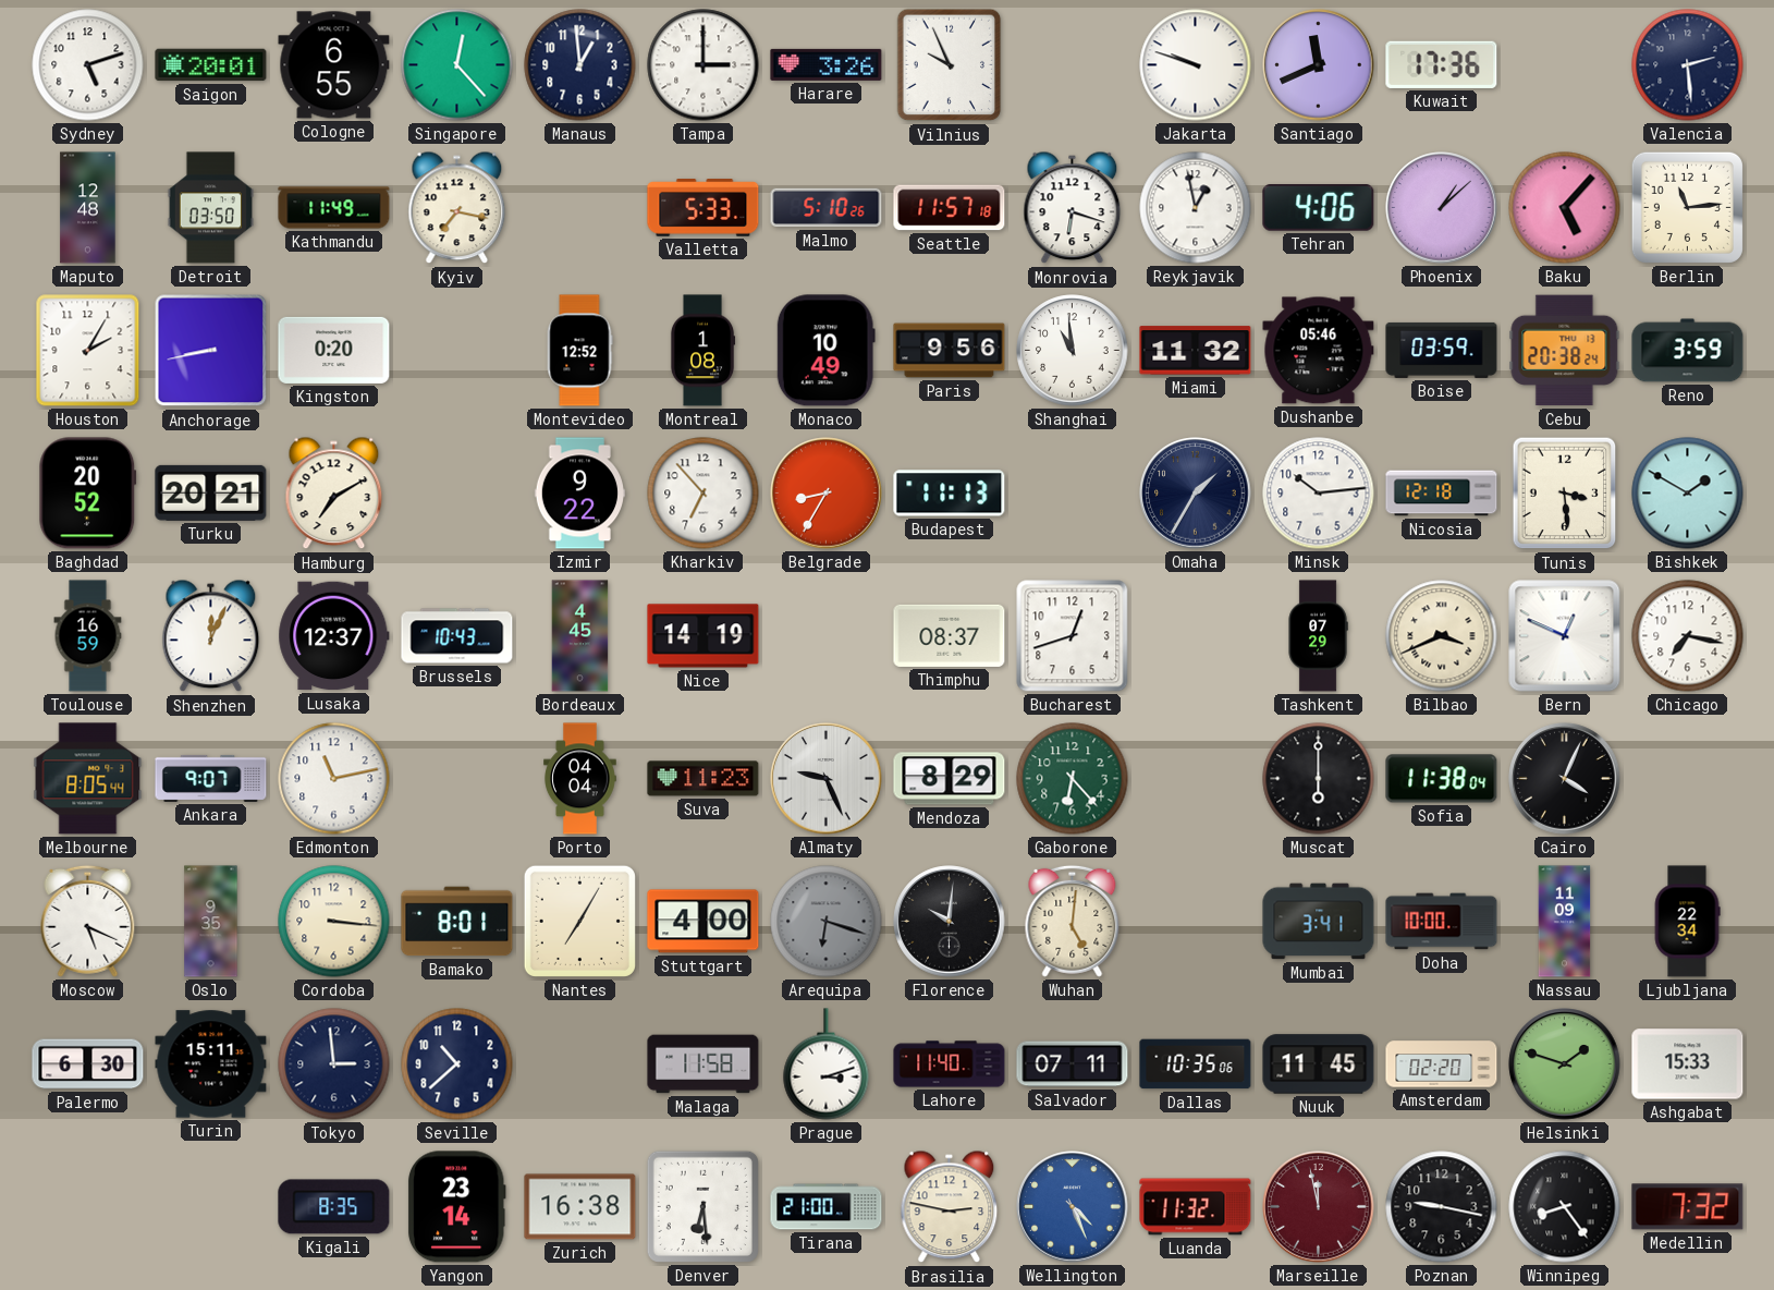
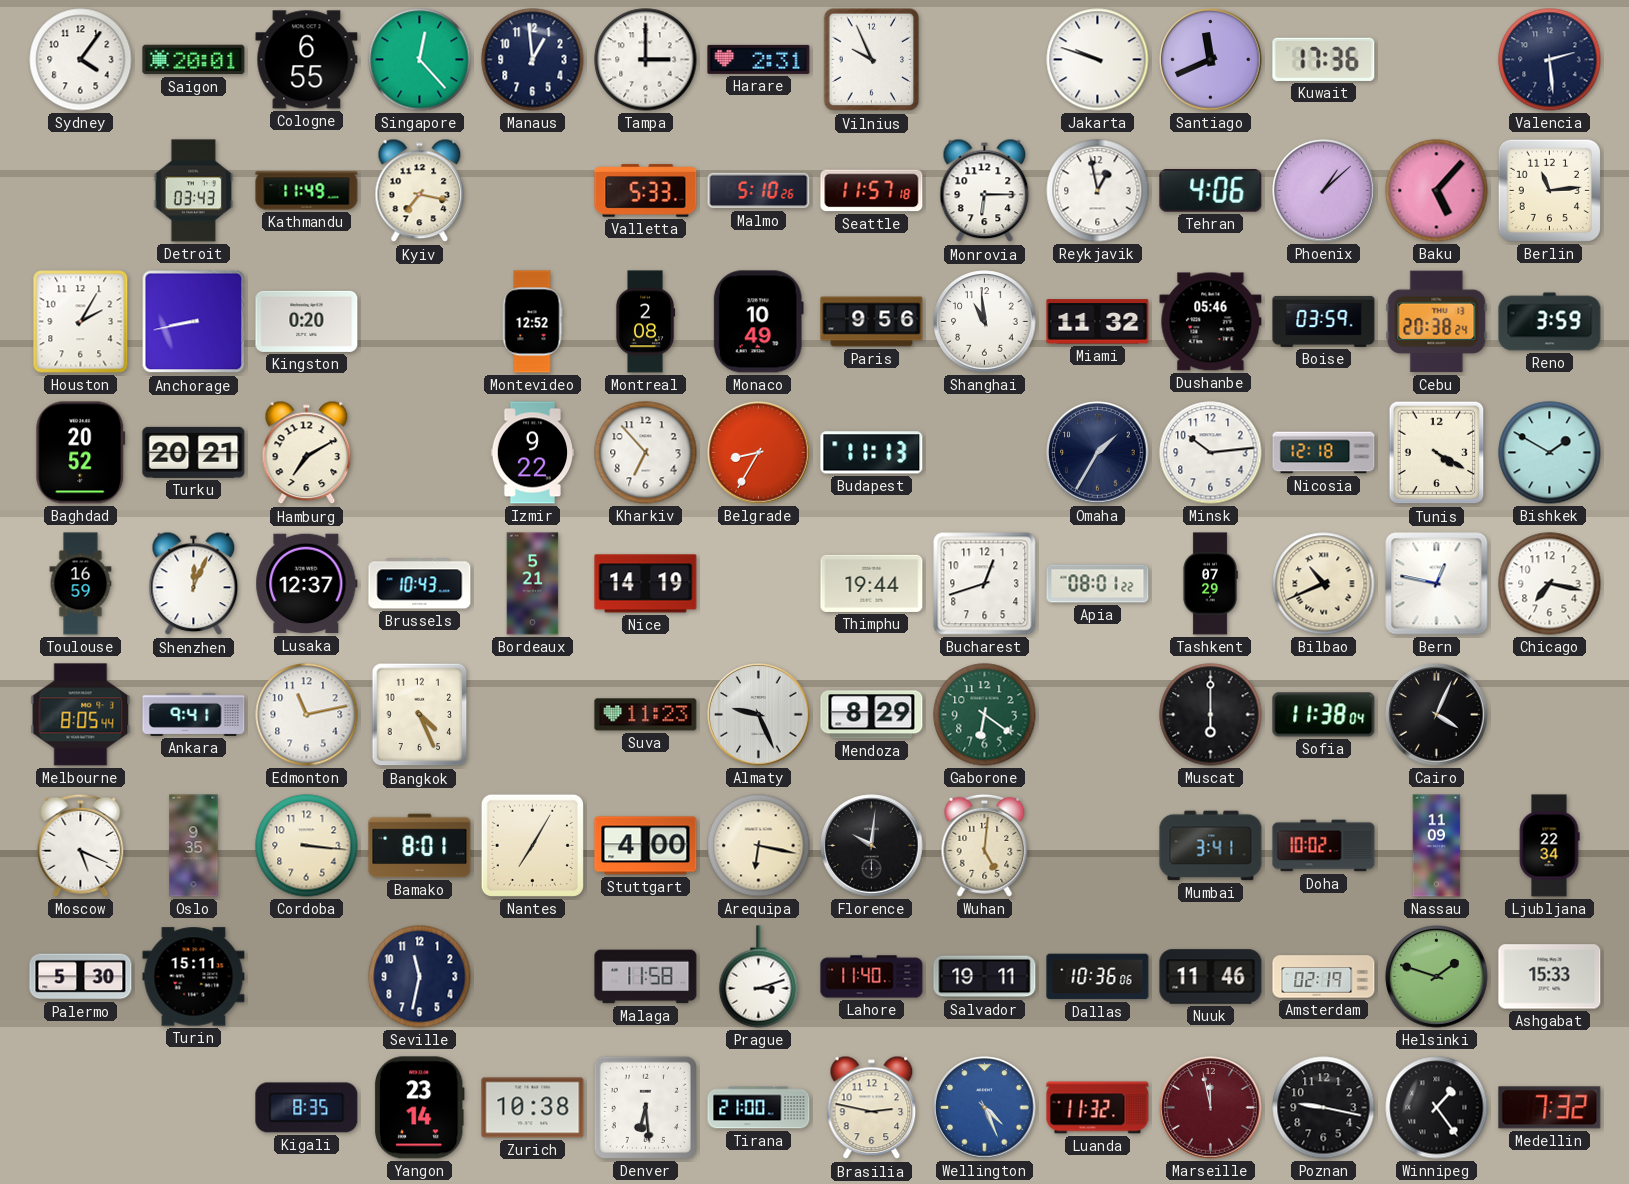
Sydney: 5:12 -> 4:06 (81, 60)
Harare: 3:26 -> 2:31 (759, 59)
Maputo: 12:48 -> none (88, 208)
Detroit: 03:50 -> 03:43 (193, 191)
Monrovia: 6:18 -> 6:15 (985, 191)
Montreal: 1:08 -> 2:08 (645, 322)
Tunis: 3:29 -> 4:20 (1437, 453)
Bordeaux: 4:45 -> 5:21 (533, 584)
Thimphu: 08:37 -> 19:44 (872, 583)
Apia: none -> 08:01 (1098, 584)
Bilbao: 3:41 -> 10:41 (1324, 584)
Bern: 12:49 -> 12:47 (1437, 584)
Ankara: 9:07 -> 9:41 (194, 714)
Bangkok: none -> 4:26 (420, 715)
Porto: 04:04 -> none (580, 779)
Gaborone: 6:23 -> 6:21 (985, 715)
Arequipa: 6:18 -> 6:17 (759, 846)
Arequipa dial: grey -> cream (759, 846)
Doha: 10:00 -> 10:02 (1324, 846)
Palermo: 6:30 -> 5:30 (81, 977)
Tokyo: 2:59 -> none (334, 1064)
Seville: 10:38 -> 11:32 (420, 977)
Salvador: 07:11 -> 19:11 (985, 977)
Dallas: 10:35 -> 10:36 (1098, 977)
Nuuk: 11:45 -> 11:46 (1211, 977)
Amsterdam: 02:20 -> 02:19 (1324, 977)
Zurich: 16:38 -> 10:38 (533, 1108)
Winnipeg: 8:24 -> 1:24 (1437, 1108)
